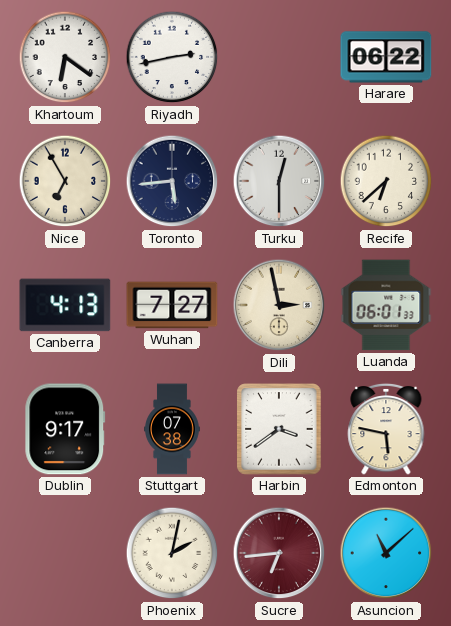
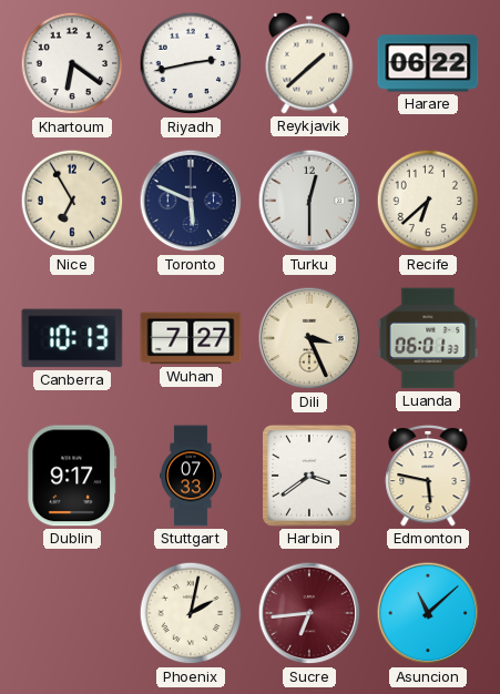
Reykjavik: none -> 1:38 (309, 63)
Toronto: 5:44 -> 5:49 (191, 201)
Canberra: 4:13 -> 10:13 (72, 338)
Dili: 2:58 -> 3:26 (309, 338)
Stuttgart: 07:38 -> 07:33 (192, 476)
